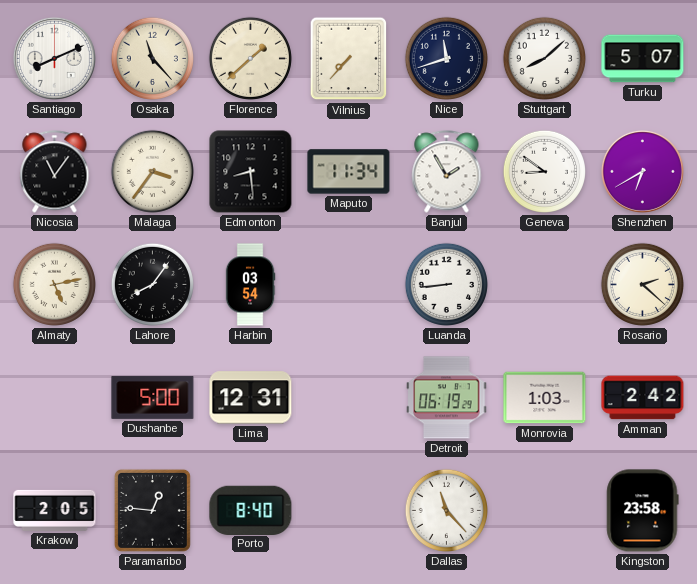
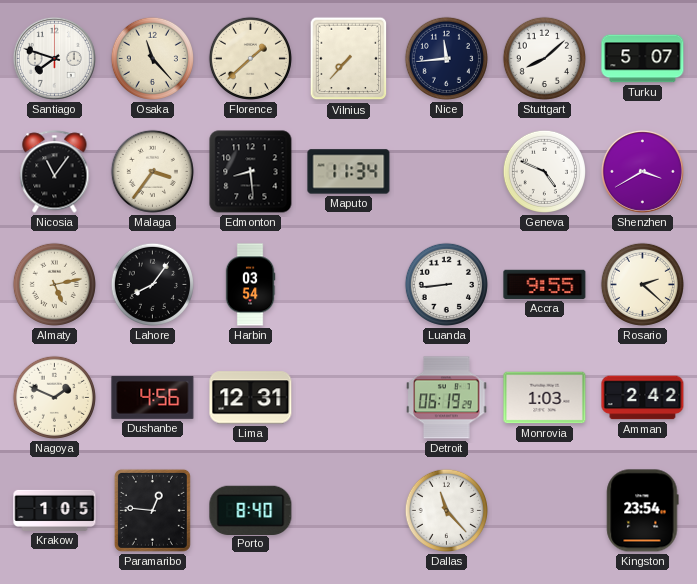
Santiago: 8:11 -> 7:48 (54, 58)
Nice: 11:42 -> 11:44 (446, 58)
Banjul: 1:55 -> none (447, 172)
Geneva: 8:51 -> 4:49 (544, 171)
Shenzhen: 6:40 -> 3:40 (642, 171)
Accra: none -> 9:55 (545, 284)
Nagoya: none -> 1:49 (54, 397)
Dushanbe: 5:00 -> 4:56 (153, 397)
Krakow: 2:05 -> 1:05 (55, 510)
Kingston: 23:58 -> 23:54 (643, 511)
